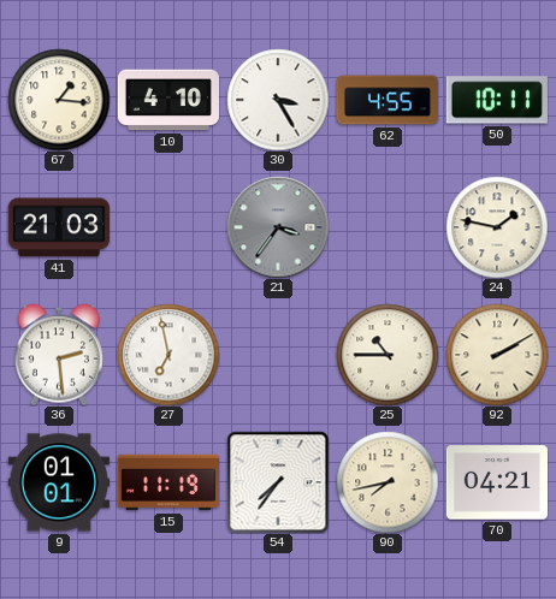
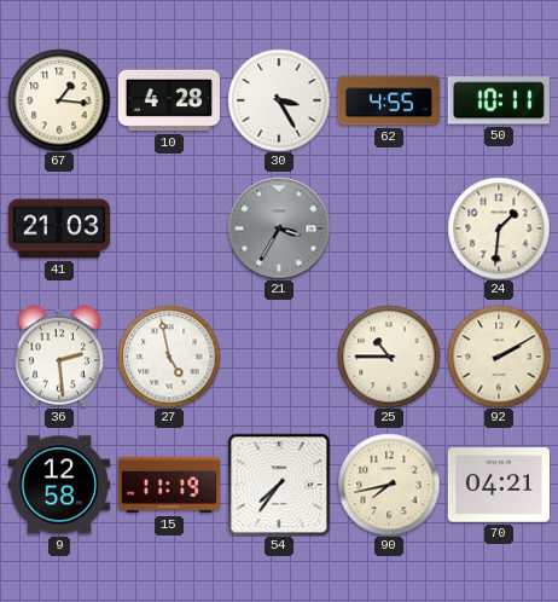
10: 4:10 -> 4:28 (168, 100)
21: 3:36 -> 3:35 (279, 228)
24: 1:47 -> 1:31 (499, 228)
27: 6:58 -> 4:58 (169, 357)
9: 01:01 -> 12:58 (58, 485)
